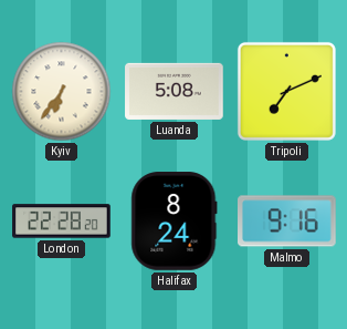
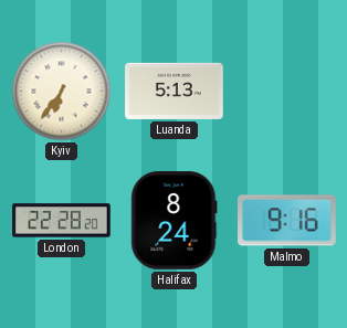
Luanda: 5:08 -> 5:13 (175, 91)
Tripoli: 7:11 -> none (286, 91)
